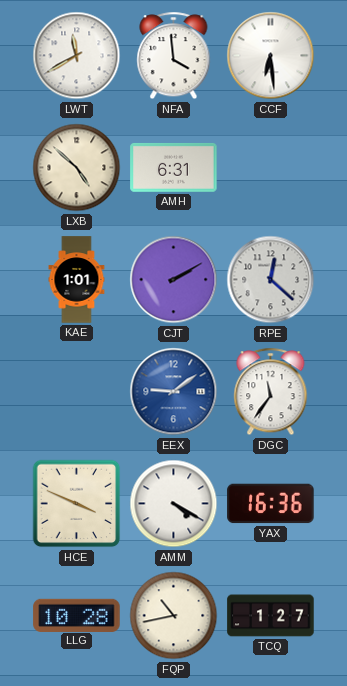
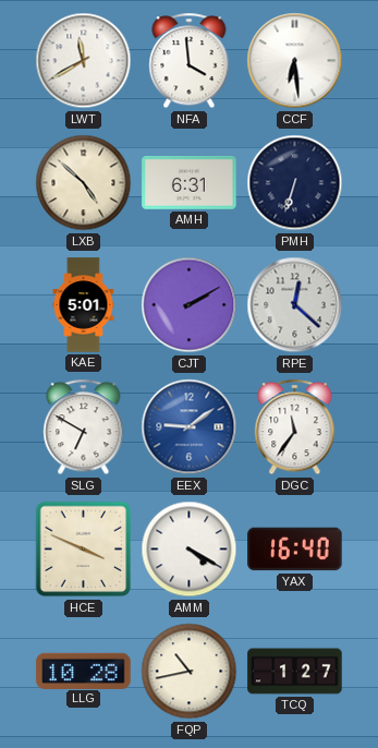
PMH: none -> 6:33 (295, 183)
KAE: 1:01 -> 5:01 (84, 305)
SLG: none -> 6:50 (84, 427)
YAX: 16:36 -> 16:40 (295, 550)
